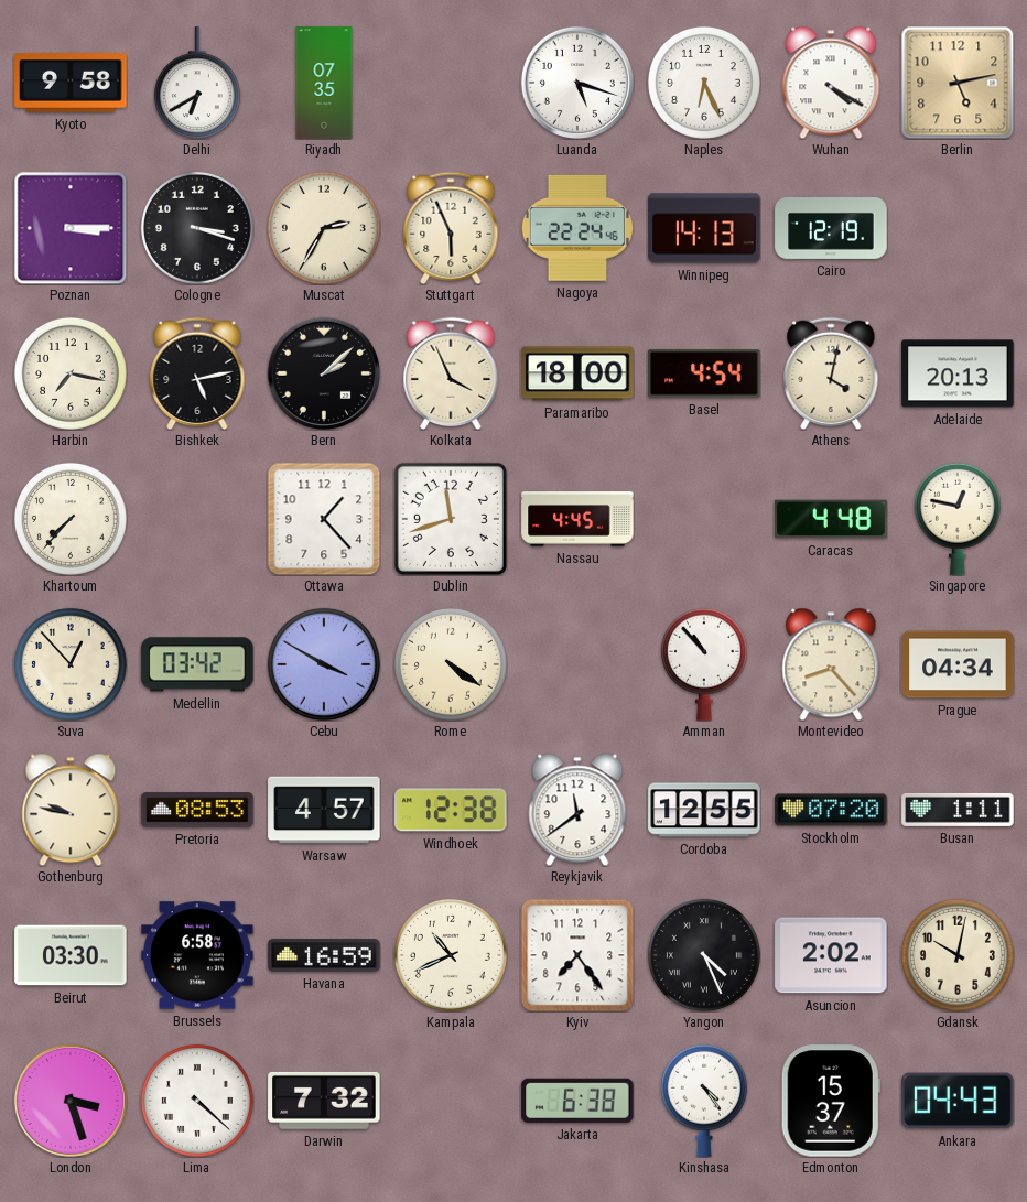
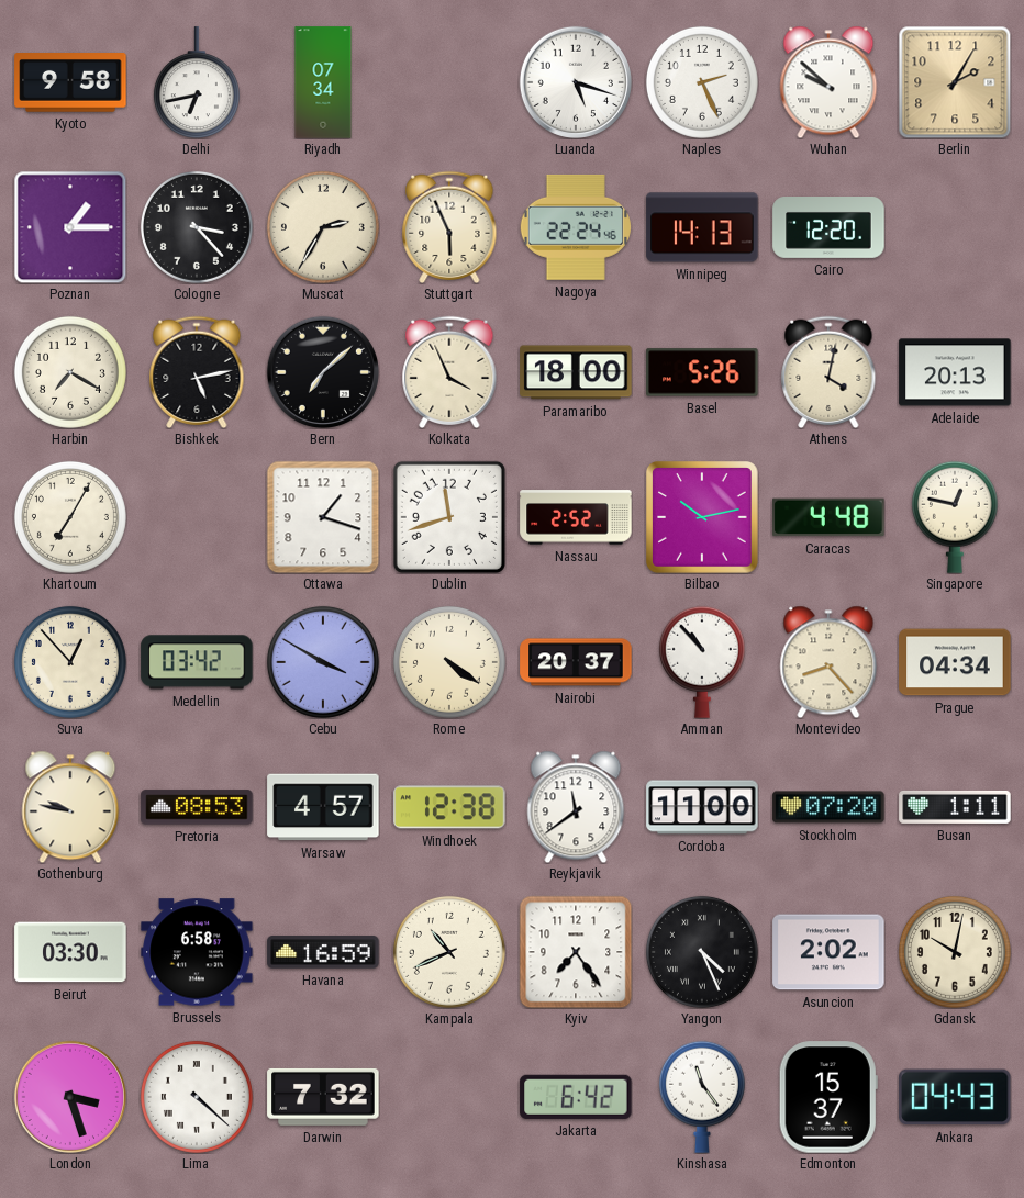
Delhi: 6:40 -> 6:43 (197, 82)
Riyadh: 07:35 -> 07:34 (323, 82)
Naples: 6:26 -> 2:26 (702, 82)
Wuhan: 4:20 -> 9:52 (828, 82)
Berlin: 5:13 -> 2:05 (955, 82)
Poznan: 3:15 -> 1:15 (70, 227)
Cologne: 3:18 -> 3:23 (197, 227)
Cairo: 12:19 -> 12:20 (828, 228)
Harbin: 7:17 -> 7:20 (70, 372)
Bern: 2:08 -> 7:08 (323, 372)
Basel: 4:54 -> 5:26 (702, 372)
Khartoum: 7:37 -> 7:05 (70, 517)
Ottawa: 1:23 -> 1:18 (323, 517)
Nassau: 4:45 -> 2:52 (576, 517)
Bilbao: none -> 10:13 (702, 517)
Nairobi: none -> 20:37 (576, 662)
Cordoba: 12:55 -> 11:00 (702, 807)
Jakarta: 6:38 -> 6:42 (576, 1097)
Kinshasa: 4:24 -> 11:24 (702, 1097)
